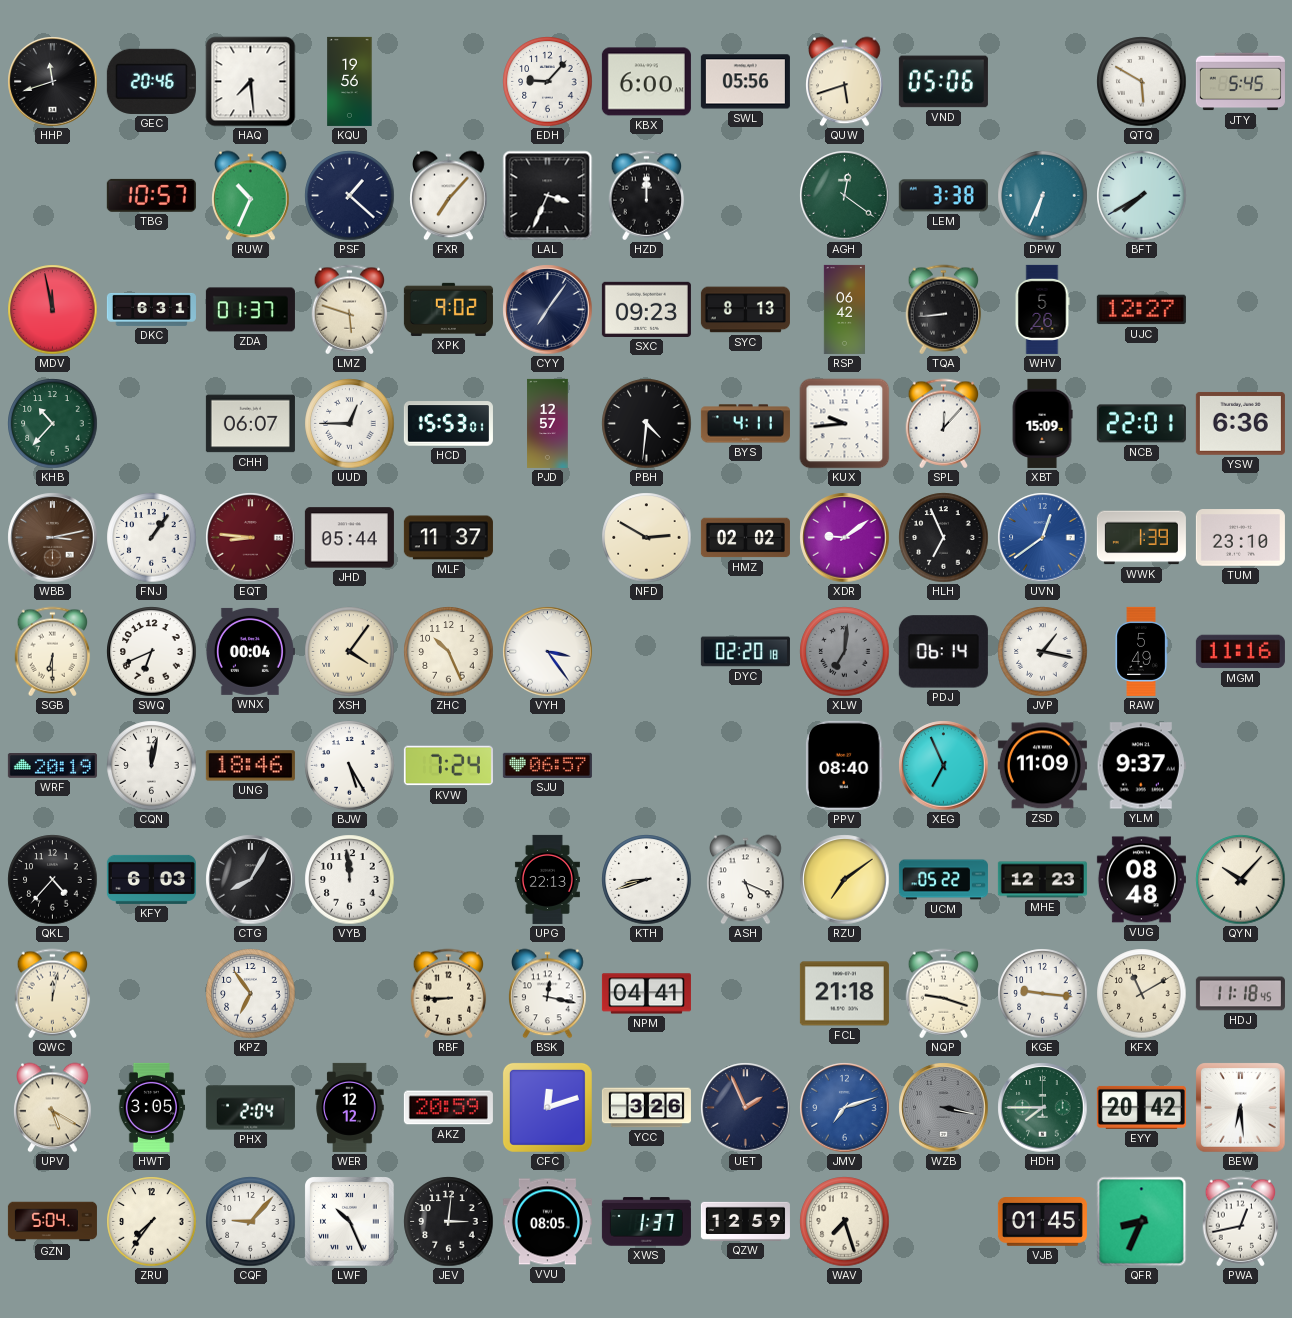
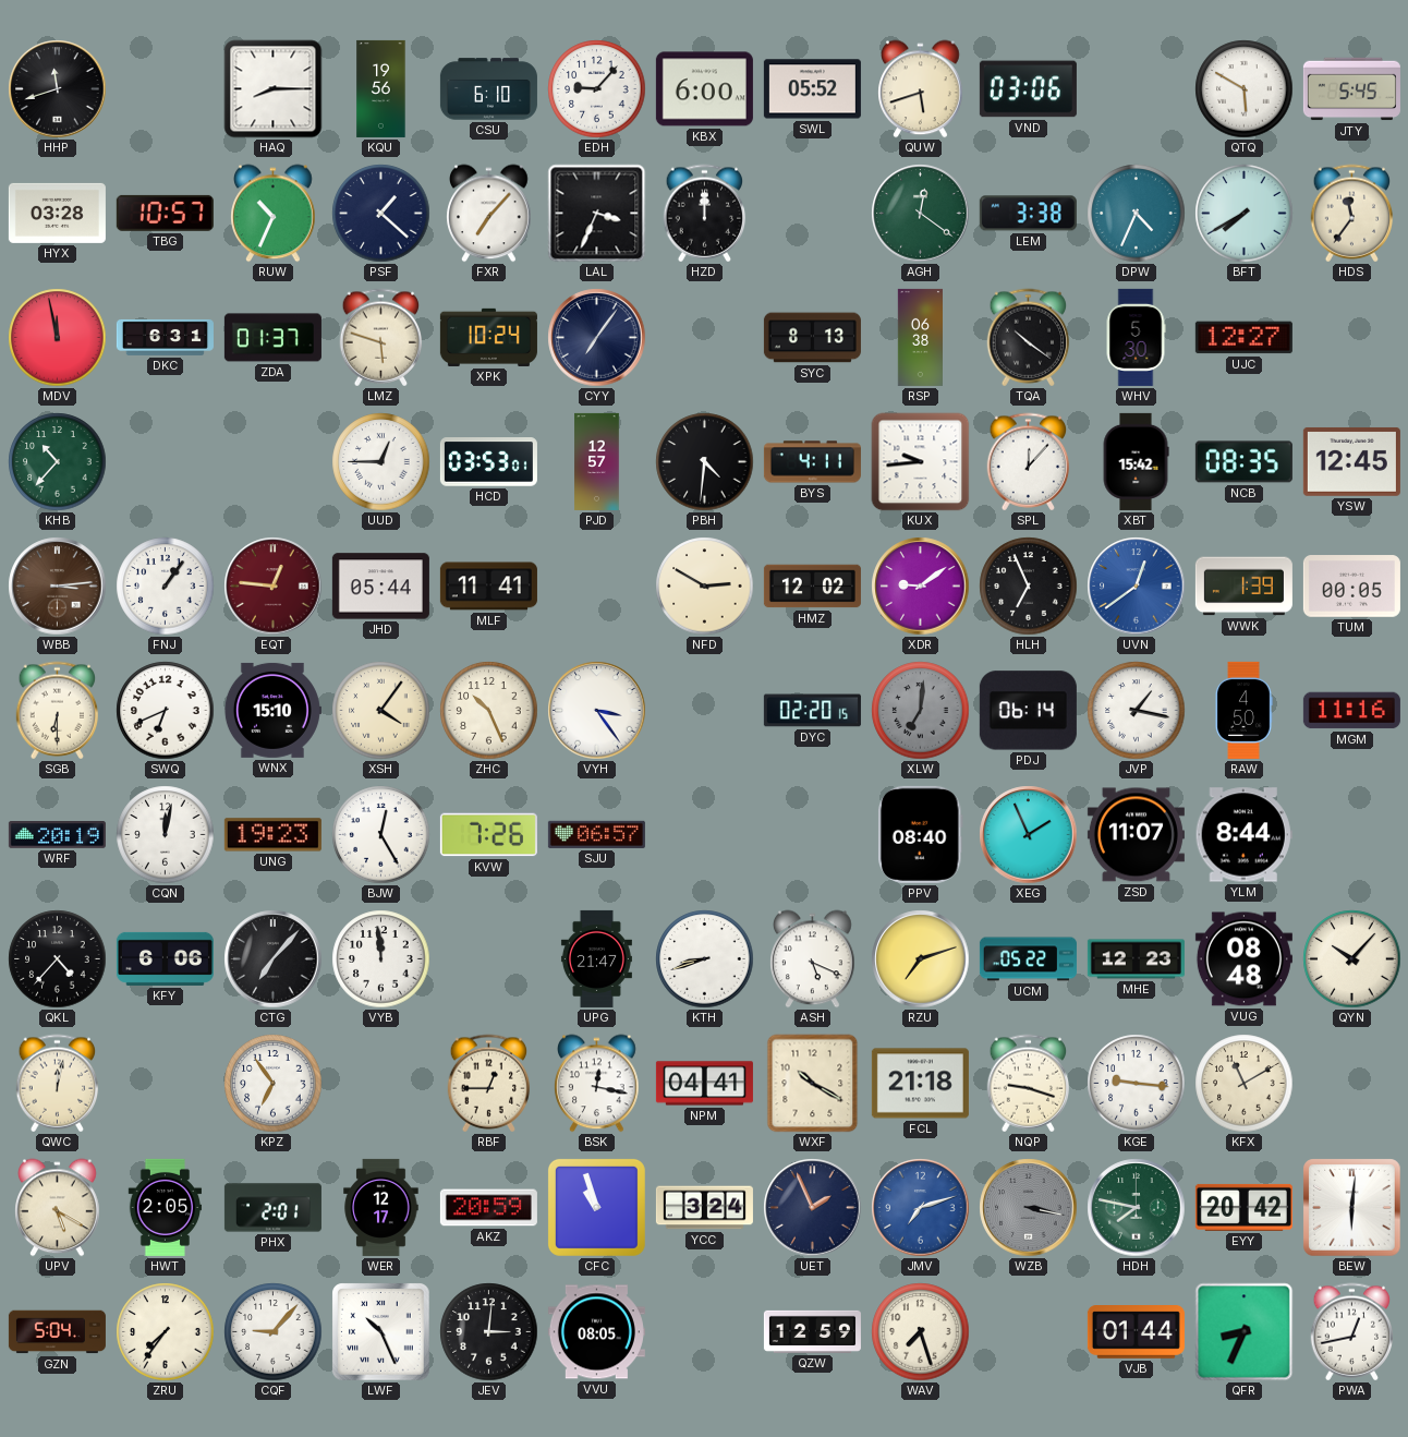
GEC: 20:46 -> none (151, 81)
HAQ: 7:29 -> 8:15 (274, 89)
CSU: none -> 6:10 (488, 89)
SWL: 05:56 -> 05:52 (812, 89)
VND: 05:06 -> 03:06 (1028, 89)
HYX: none -> 03:28 (57, 213)
DPW: 6:34 -> 4:34 (1137, 214)
HDS: none -> 11:36 (1352, 214)
XPK: 9:02 -> 10:24 (488, 337)
SXC: 09:23 -> none (646, 309)
RSP: 06:42 -> 06:38 (921, 337)
TQA: 8:44 -> 10:21 (1029, 338)
WHV: 5:26 -> 5:30 (1136, 337)
CHH: 06:07 -> none (250, 424)
HCD: 15:53 -> 03:53 (488, 462)
XBT: 15:09 -> 15:42 (1136, 461)
NCB: 22:01 -> 08:35 (1243, 462)
YSW: 6:36 -> 12:45 (1351, 461)
WBB: 3:13 -> 3:14 (58, 587)
EQT: 8:46 -> 12:46 (274, 587)
MLF: 11:37 -> 11:41 (488, 587)
HMZ: 02:02 -> 12:02 (812, 587)
TUM: 23:10 -> 00:05 (1351, 587)
WNX: 00:04 -> 15:10 (272, 710)
DYC: 02:20:18 -> 02:20:15 (812, 711)
RAW: 5:49 -> 4:50 (1243, 710)
UNG: 18:46 -> 19:23 (272, 835)
BJW: 5:25 -> 12:25 (381, 835)
KVW: 7:24 -> 7:26 (488, 835)
XEG: 6:56 -> 1:56 (1029, 835)
ZSD: 11:09 -> 11:07 (1136, 835)
YLM: 9:37 -> 8:44 (1243, 835)
KFY: 6:03 -> 6:06 (165, 958)
CTG: 8:05 -> 7:07 (274, 959)
UPG: 22:13 -> 21:47 (596, 958)
RZU: 7:09 -> 7:12 (921, 959)
RBF: 8:45 -> 12:45 (489, 1084)
WXF: none -> 10:20 (813, 1084)
HDJ: 11:18 -> none (1240, 994)
HWT: 3:05 -> 2:05 (165, 1207)
PHX: 2:04 -> 2:01 (272, 1208)
WER: 12:12 -> 12:17 (381, 1207)
CFC: 12:12 -> 10:57 (596, 1207)
YCC: 3:26 -> 3:24 (704, 1208)
HDH: 7:45 -> 7:47 (1137, 1208)
BEW: 6:29 -> 6:01 (1352, 1208)
XWS: 1:37 -> none (646, 1222)
VJB: 01:45 -> 01:44 (1136, 1332)
